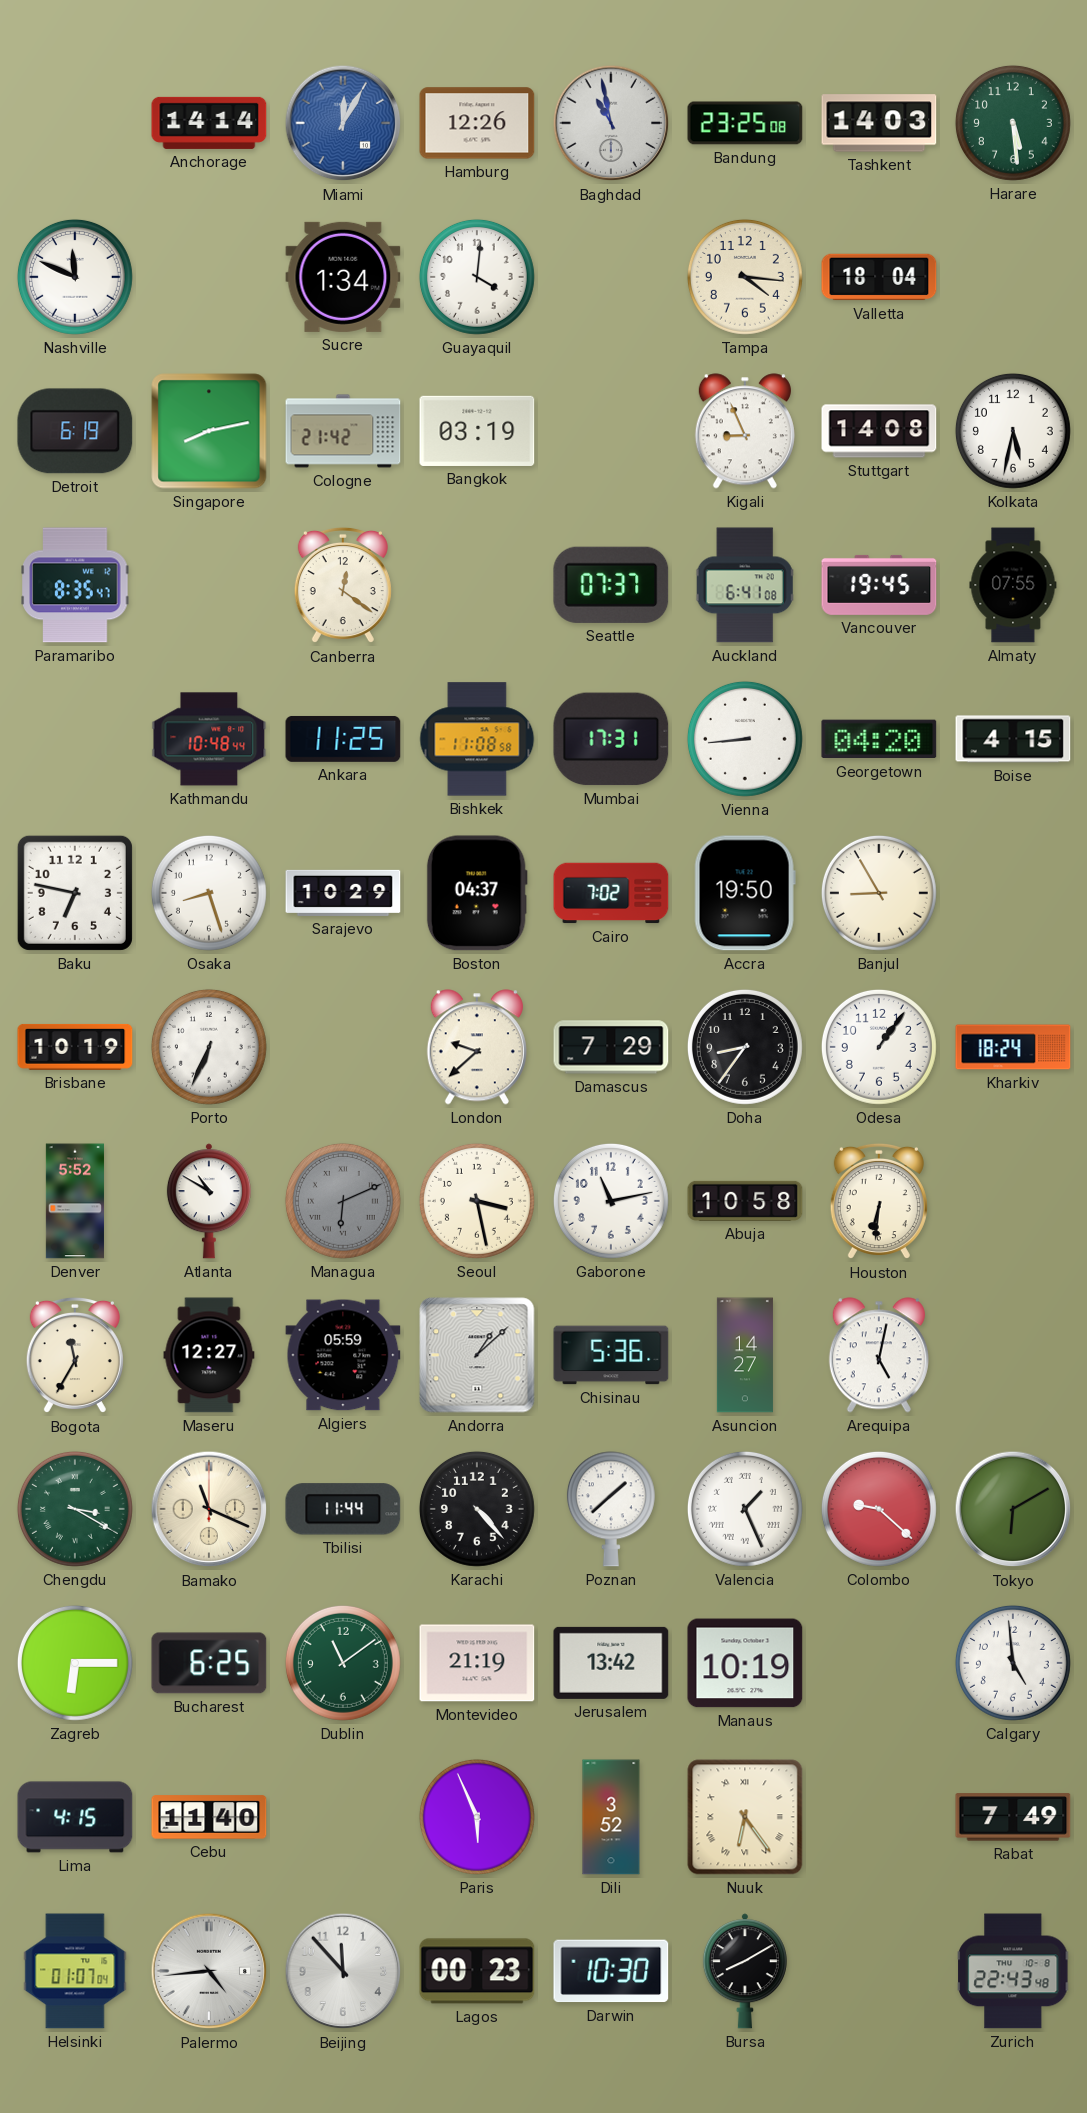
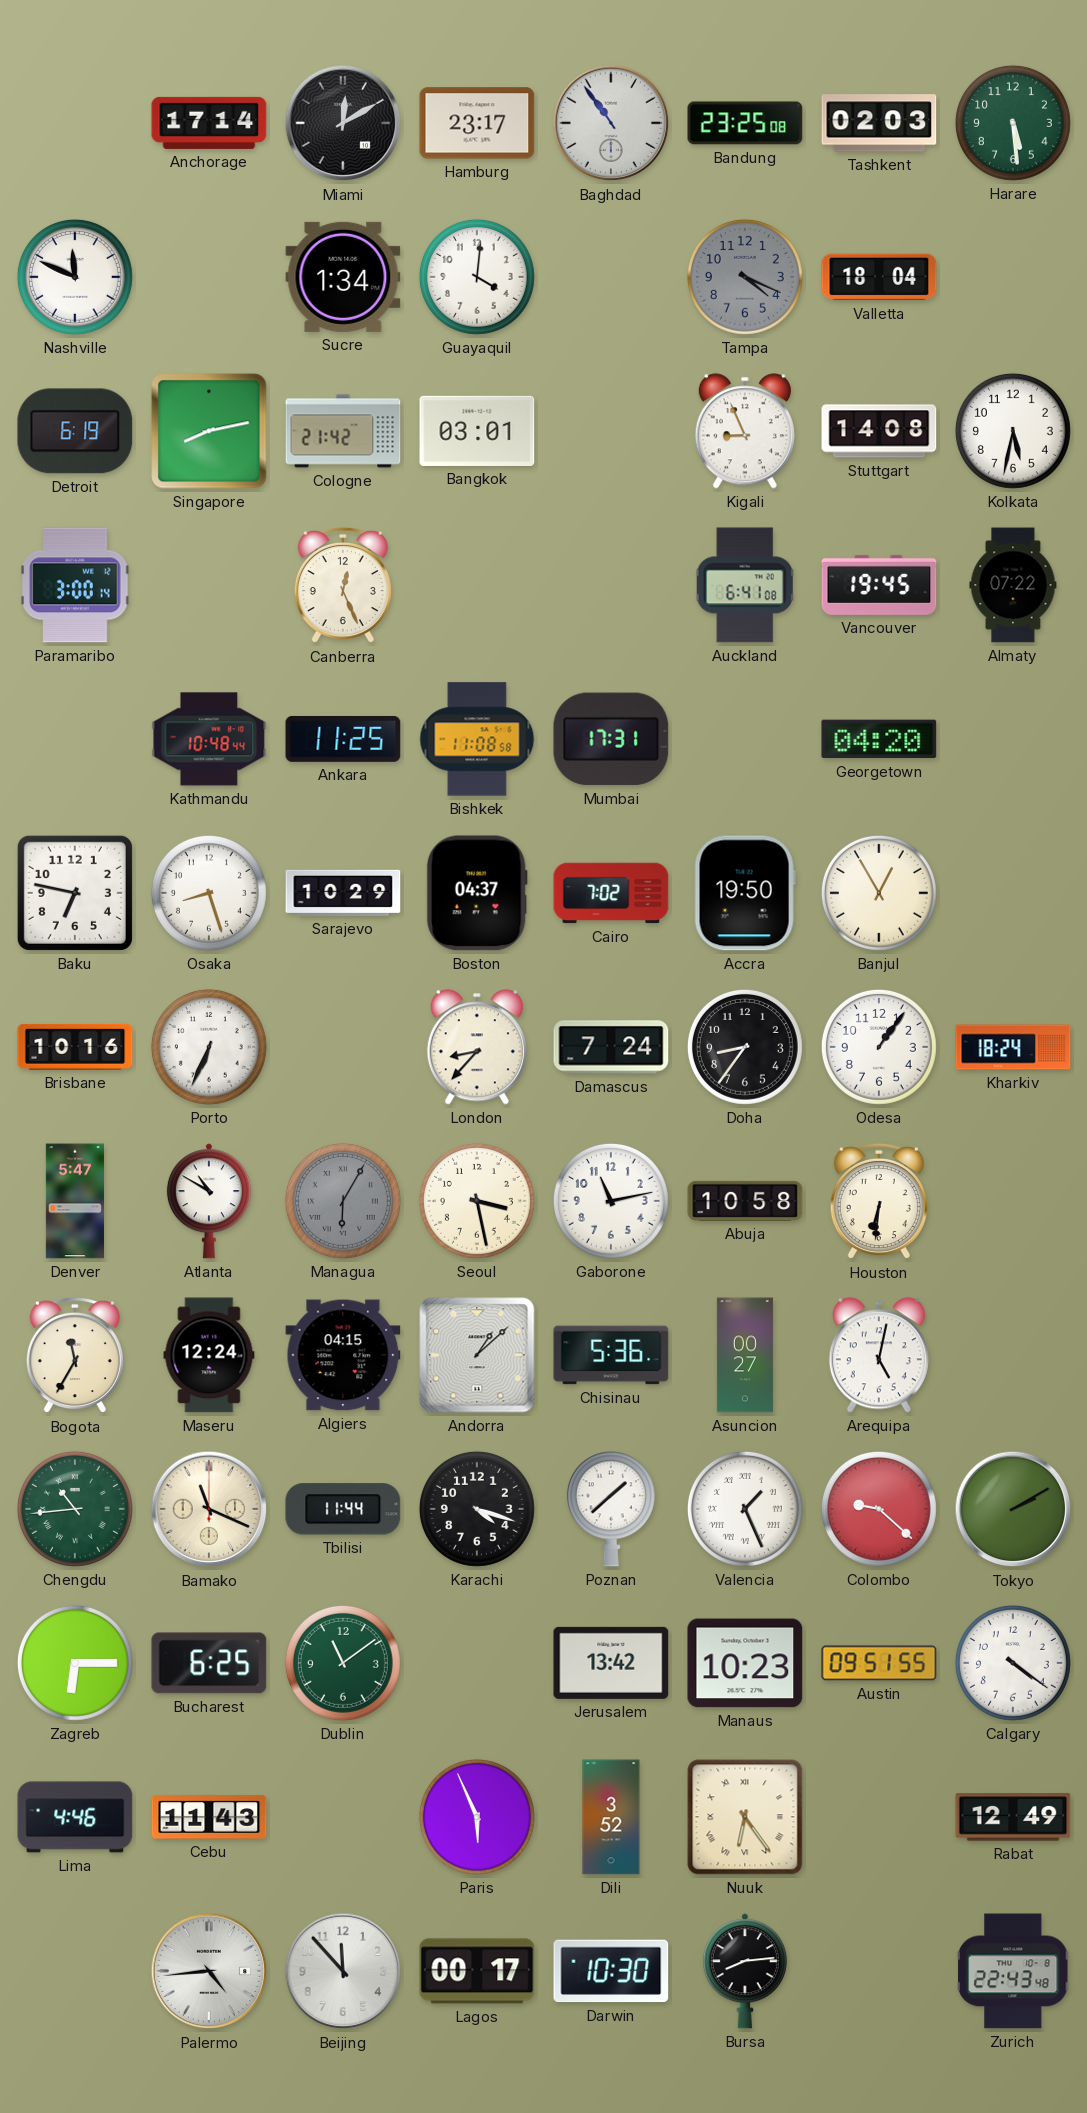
Anchorage: 14:14 -> 17:14 (209, 123)
Miami: 12:05 -> 12:10 (343, 123)
Miami dial: blue -> black (343, 123)
Hamburg: 12:26 -> 23:17 (477, 123)
Baghdad: 10:58 -> 10:54 (611, 123)
Tashkent: 14:03 -> 02:03 (879, 123)
Tampa: 4:16 -> 4:19 (745, 277)
Tampa dial: cream -> grey (745, 277)
Bangkok: 03:19 -> 03:01 (477, 431)
Paramaribo: 8:35 -> 3:00 (75, 585)
Canberra: 12:21 -> 12:26 (343, 585)
Seattle: 07:37 -> none (611, 585)
Almaty: 07:55 -> 07:22 (1013, 585)
Vienna: 8:44 -> none (745, 739)
Boise: 4:15 -> none (1013, 739)
Banjul: 8:55 -> 12:55 (879, 893)
Brisbane: 10:19 -> 10:16 (75, 1047)
London: 9:38 -> 8:37 (477, 1047)
Damascus: 7:29 -> 7:24 (611, 1047)
Denver: 5:52 -> 5:47 (75, 1201)
Managua: 6:11 -> 6:05 (343, 1201)
Maseru: 12:27 -> 12:24 (209, 1355)
Algiers: 05:59 -> 04:15 (343, 1355)
Asuncion: 14:27 -> 00:27 (745, 1355)
Chengdu: 3:20 -> 10:44 (75, 1509)
Karachi: 4:23 -> 4:18 (477, 1509)
Tokyo: 6:10 -> 2:10 (1013, 1509)
Montevideo: 21:19 -> none (477, 1663)
Manaus: 10:19 -> 10:23 (745, 1663)
Austin: none -> 09:51 (879, 1663)
Calgary: 4:59 -> 4:21 (1013, 1663)
Lima: 4:15 -> 4:46 (75, 1817)
Cebu: 11:40 -> 11:43 (209, 1817)
Rabat: 7:49 -> 12:49 (1013, 1817)
Helsinki: 01:07 -> none (75, 1971)
Lagos: 00:23 -> 00:17 (477, 1971)
Bursa: 8:10 -> 8:14 (745, 1971)
